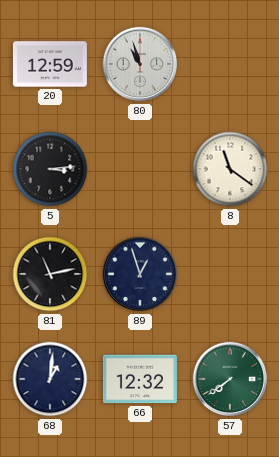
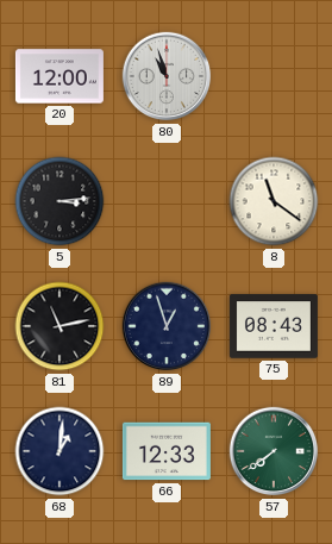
20: 12:59 -> 12:00 (59, 76)
75: none -> 08:43 (274, 326)
66: 12:32 -> 12:33 (167, 451)
